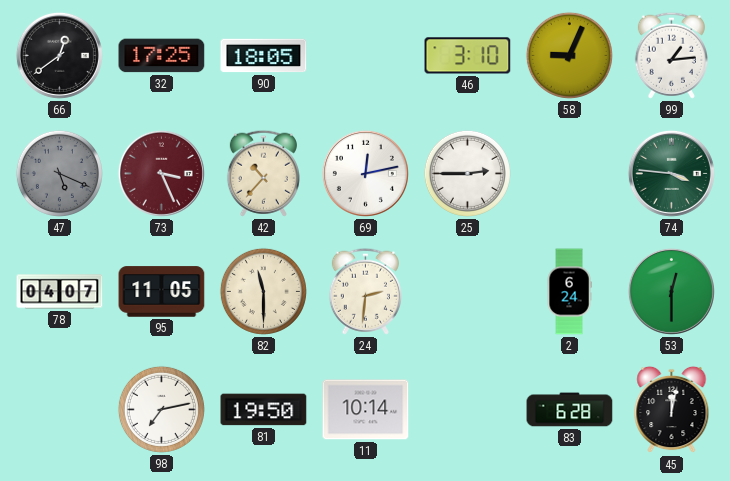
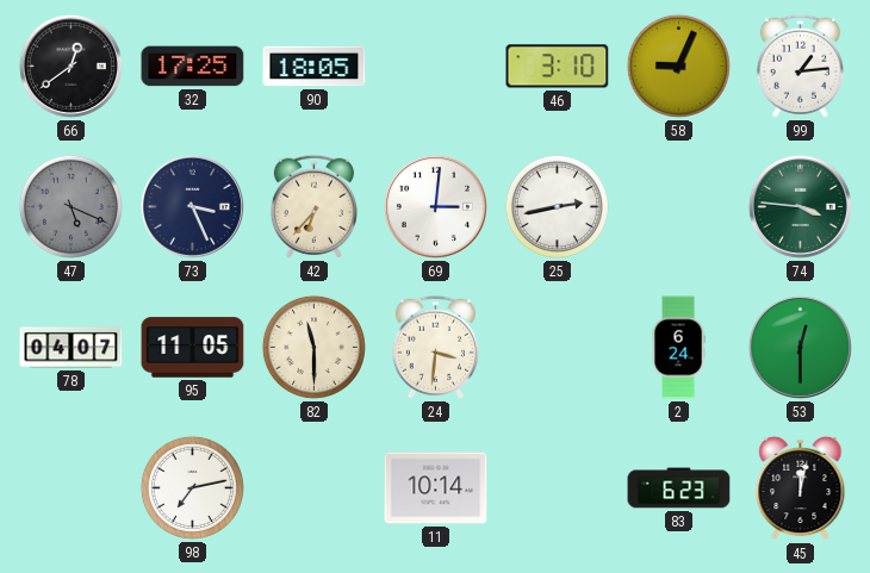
73 dial: burgundy -> navy (192, 206)
42: 10:37 -> 6:37 (313, 206)
69: 12:13 -> 3:01 (435, 206)
25: 2:45 -> 2:43 (557, 206)
24: 2:31 -> 3:31 (435, 347)
81: 19:50 -> none (264, 410)
83: 6:28 -> 6:23 (679, 488)
